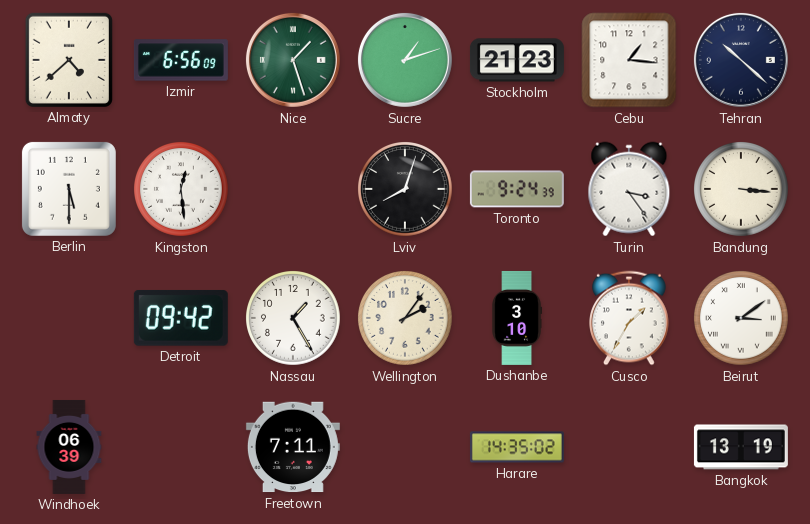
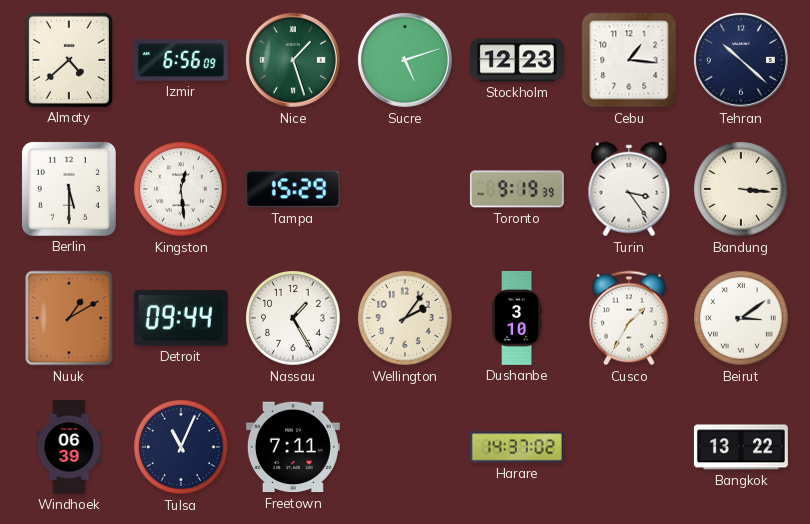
Sucre: 1:12 -> 5:12 (405, 60)
Stockholm: 21:23 -> 12:23 (517, 60)
Tampa: none -> 15:29 (293, 189)
Lviv: 8:03 -> none (406, 190)
Toronto: 9:24 -> 9:19 (517, 189)
Nuuk: none -> 1:10 (69, 318)
Detroit: 09:42 -> 09:44 (181, 318)
Tulsa: none -> 11:04 (182, 448)
Harare: 14:35 -> 14:37 (517, 447)
Bangkok: 13:19 -> 13:22 (741, 447)
